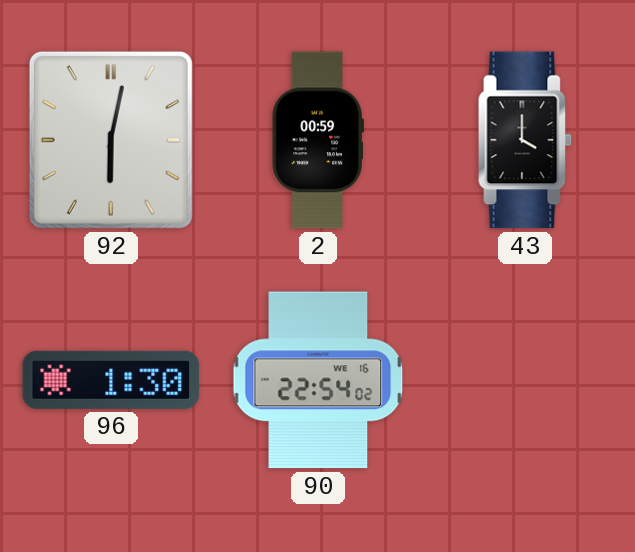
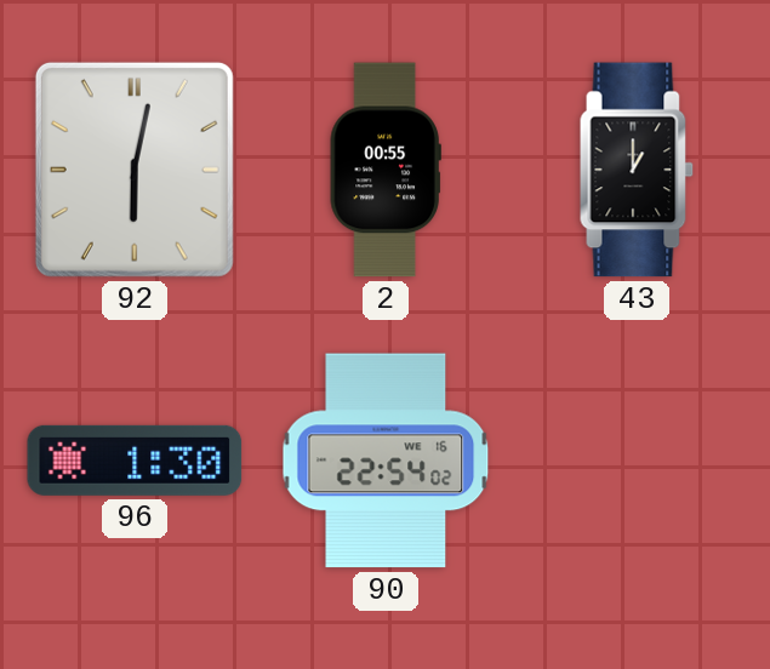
2: 00:59 -> 00:55 (386, 170)
43: 4:00 -> 1:00 (637, 170)
